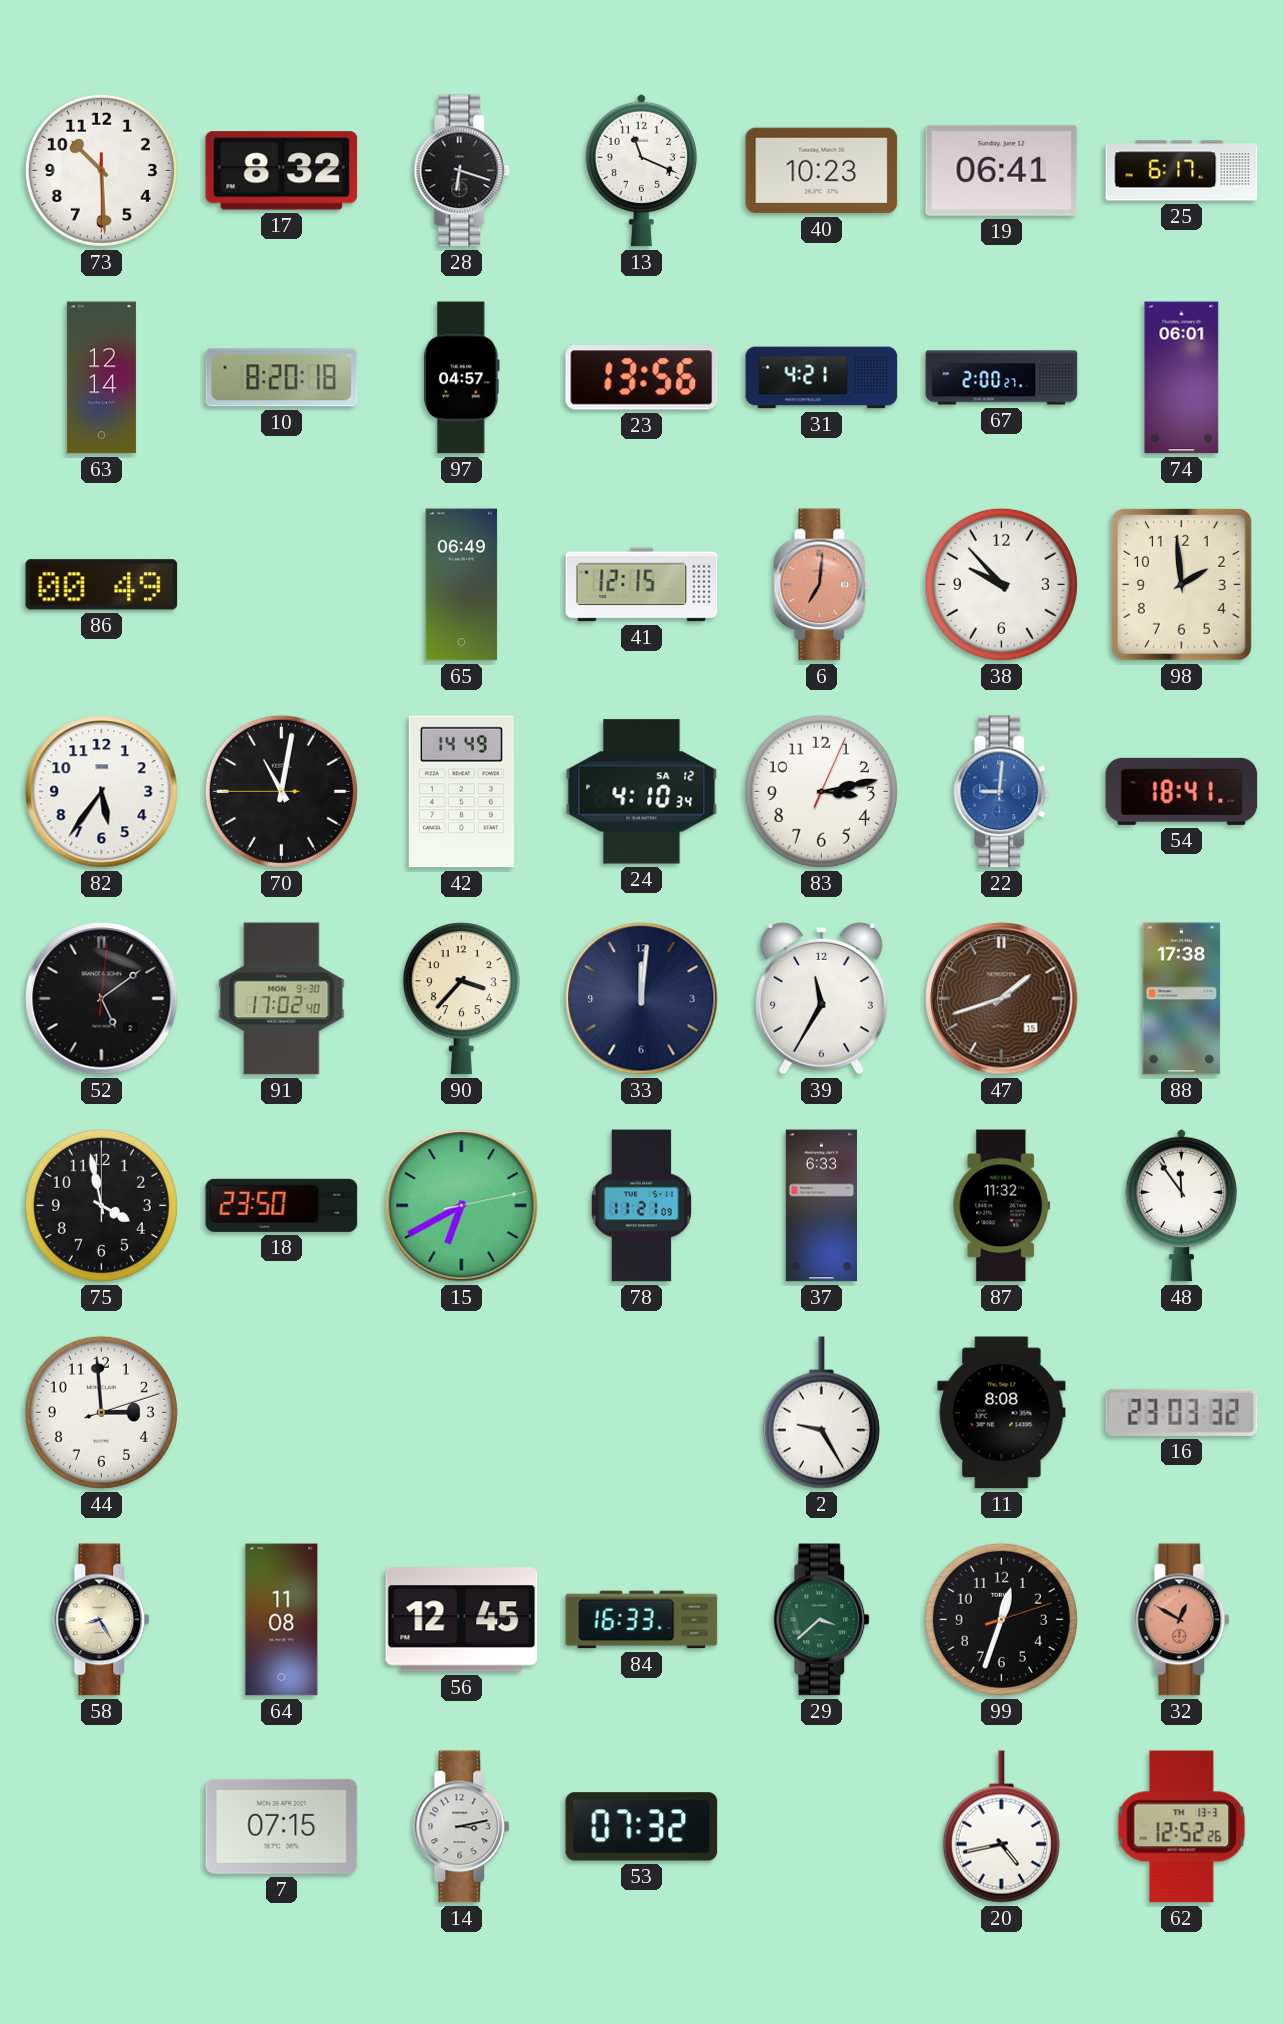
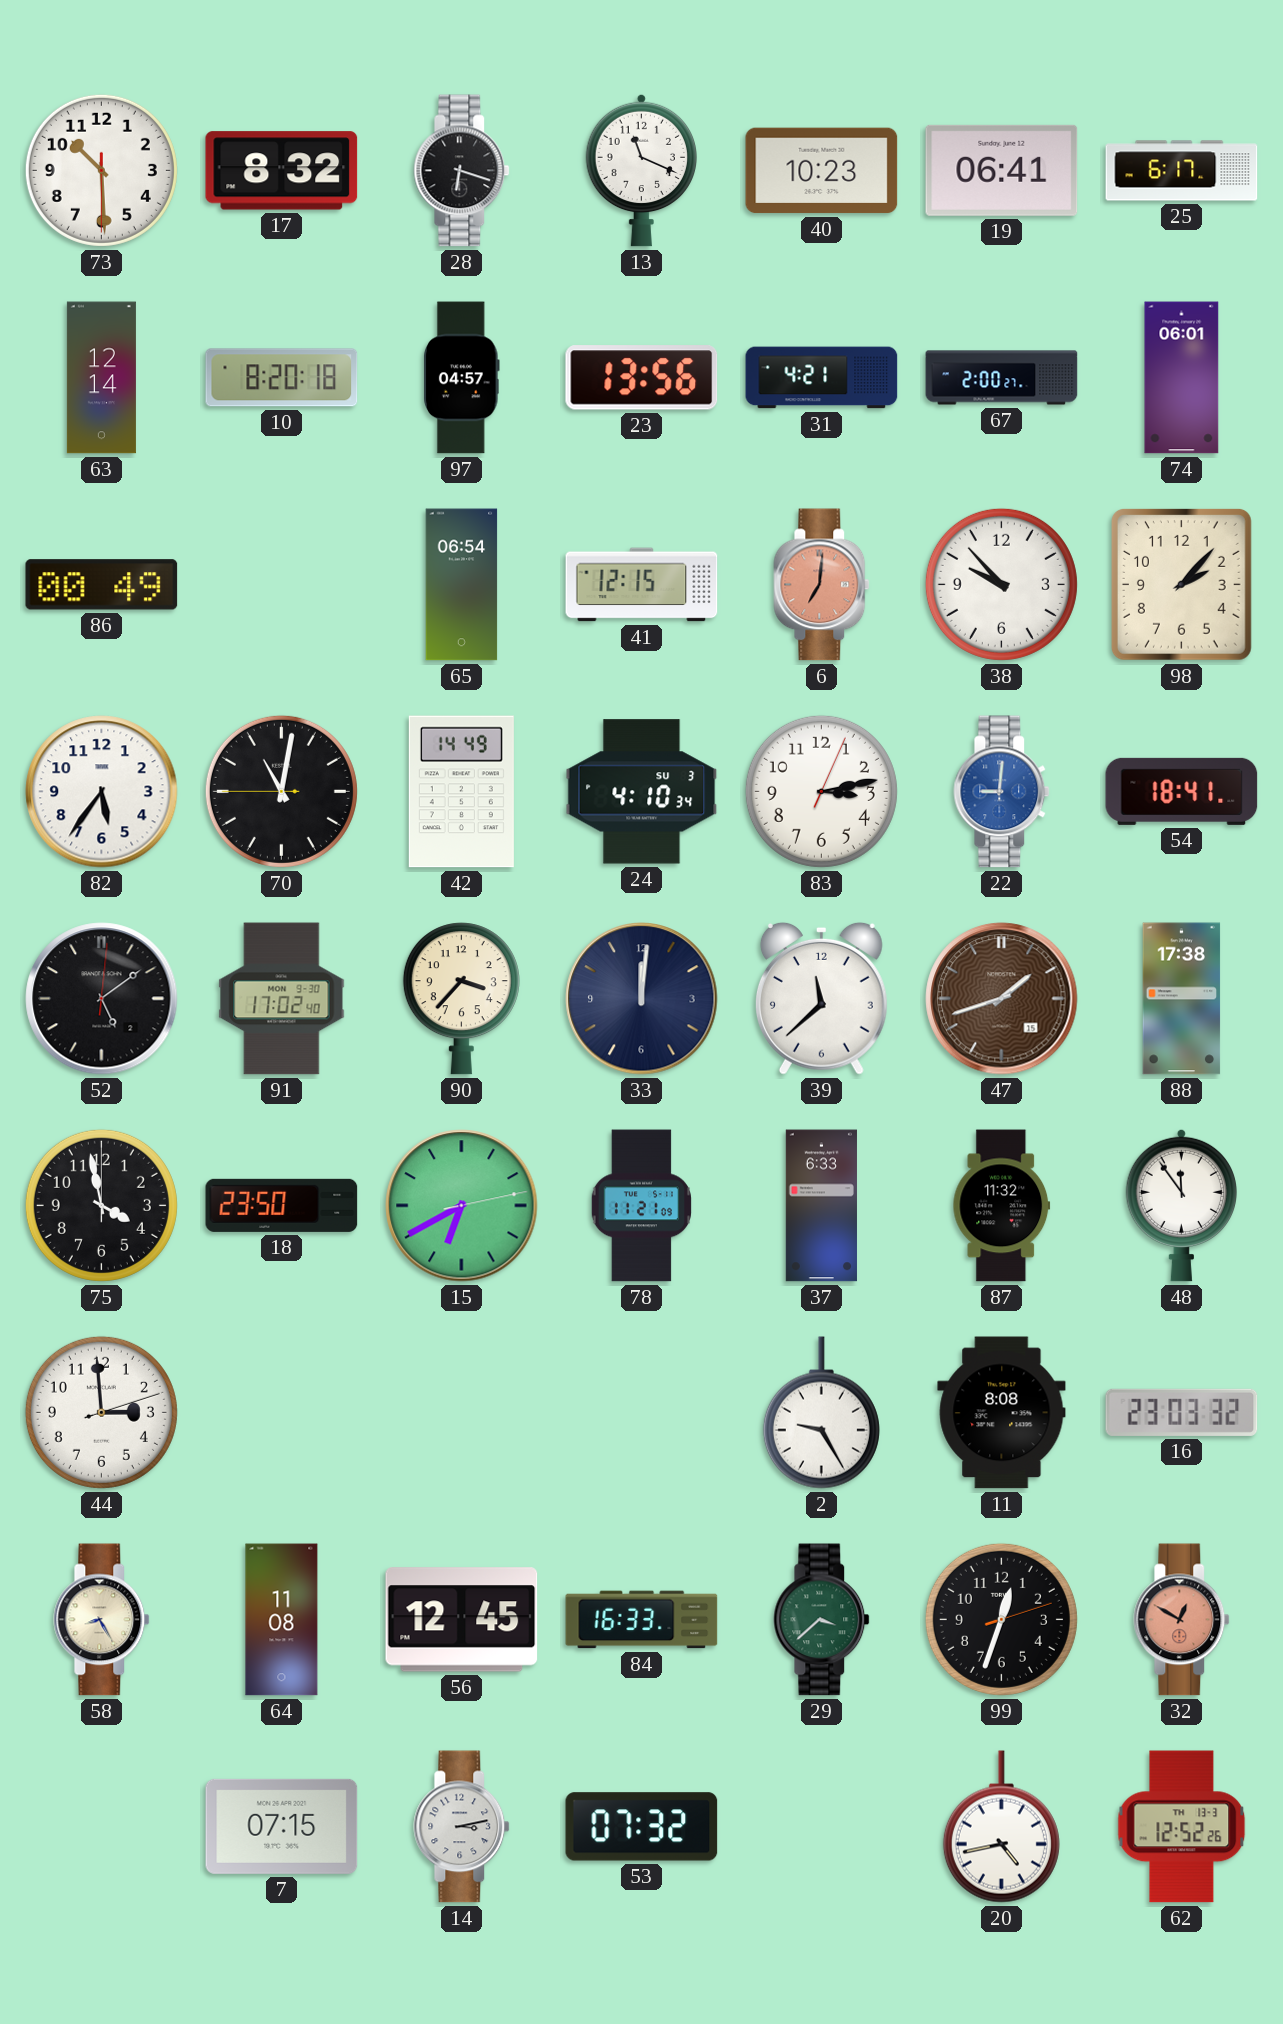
65: 06:49 -> 06:54 (462, 585)
98: 1:59 -> 2:07 (1181, 584)
24 date: SA 12 -> SU 3 (642, 792)
39: 11:35 -> 11:38 (821, 998)
